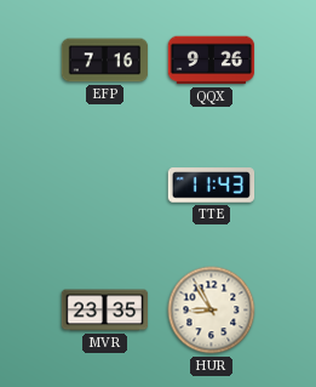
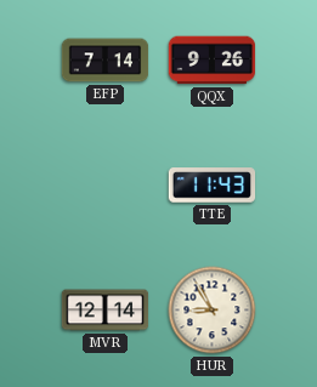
EFP: 7:16 -> 7:14 (106, 61)
MVR: 23:35 -> 12:14 (106, 311)
